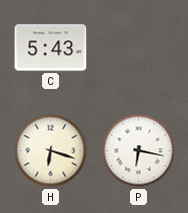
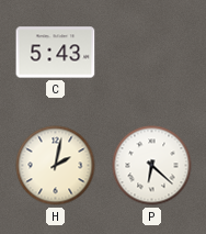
H: 6:18 -> 2:02 (56, 166)
P: 6:17 -> 6:22 (152, 166)
